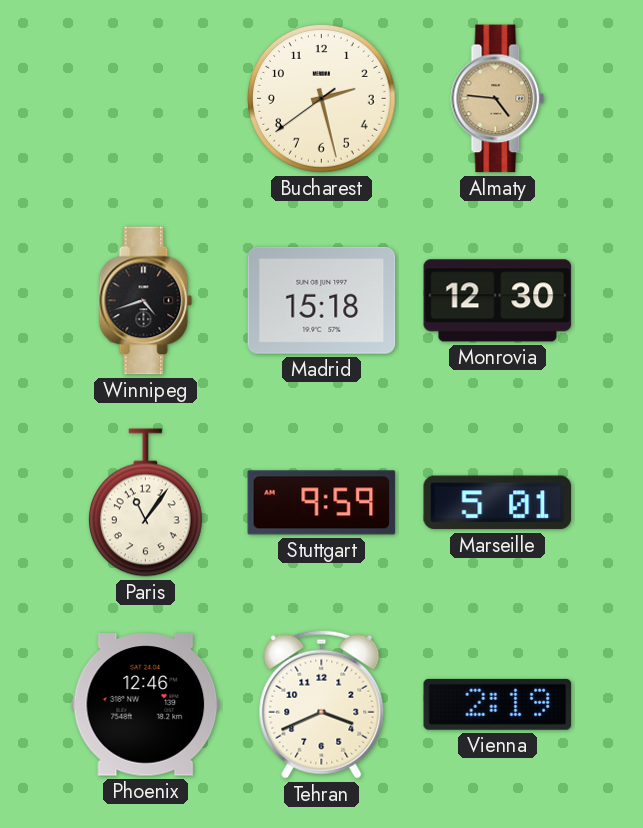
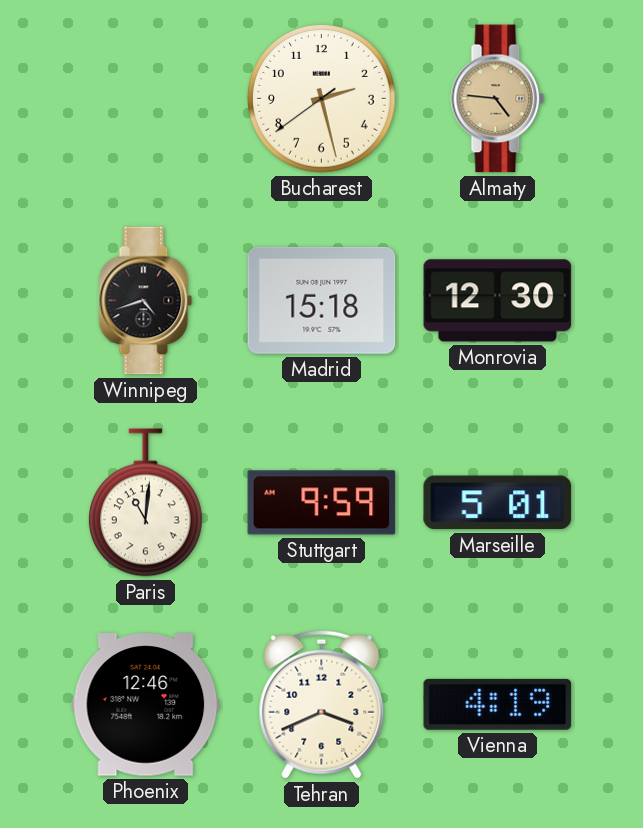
Paris: 11:06 -> 11:01 (145, 503)
Vienna: 2:19 -> 4:19 (498, 704)
